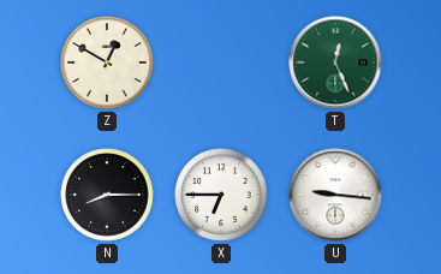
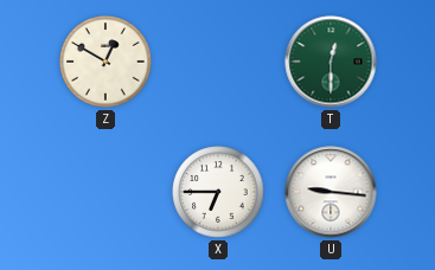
T: 12:26 -> 12:30 (331, 62)
N: 8:15 -> none (107, 195)
